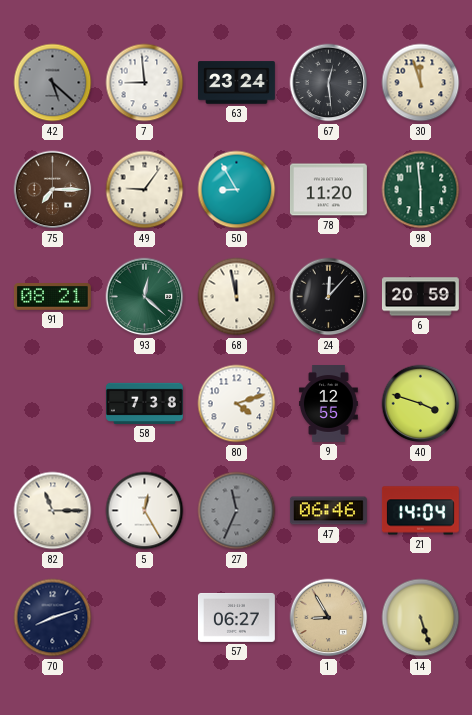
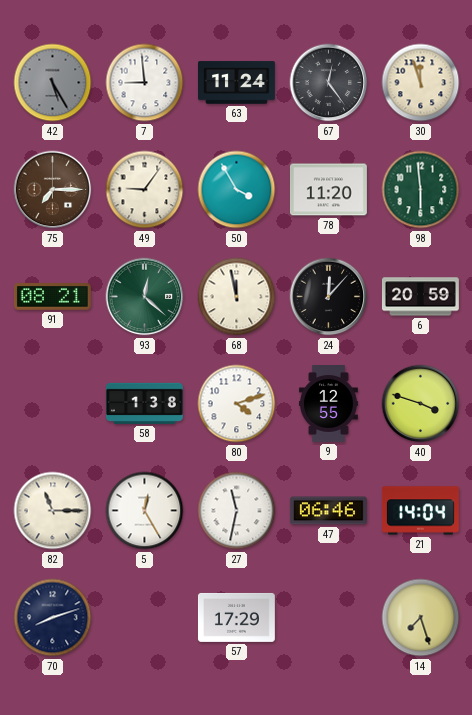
42: 5:22 -> 5:25 (53, 83)
63: 23:24 -> 11:24 (237, 83)
67: 12:29 -> 12:24 (329, 83)
50: 8:55 -> 3:55 (237, 190)
58: 7:38 -> 1:38 (144, 403)
27: 11:34 -> 11:32 (237, 511)
27 dial: grey -> white (237, 511)
57: 06:27 -> 17:29 (236, 617)
1: 8:55 -> none (329, 618)
14: 5:27 -> 7:27 (421, 618)
